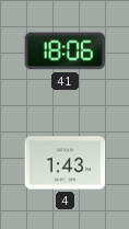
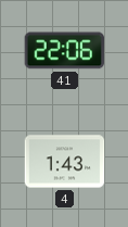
41: 18:06 -> 22:06 (65, 51)
